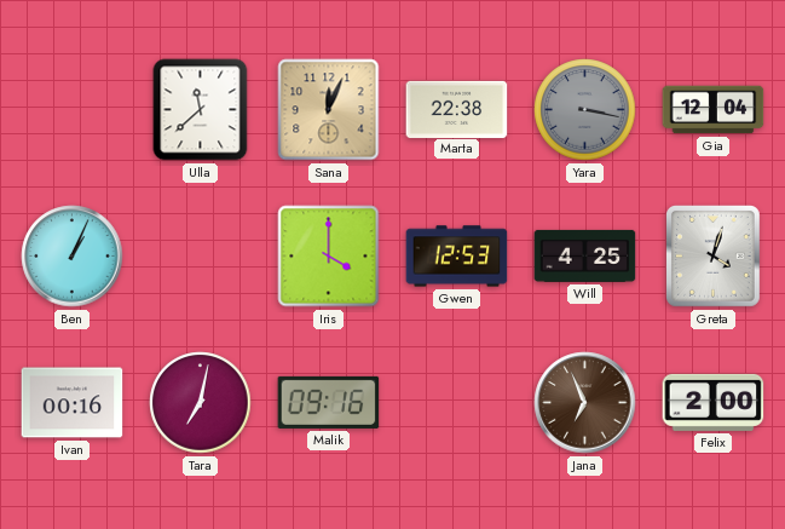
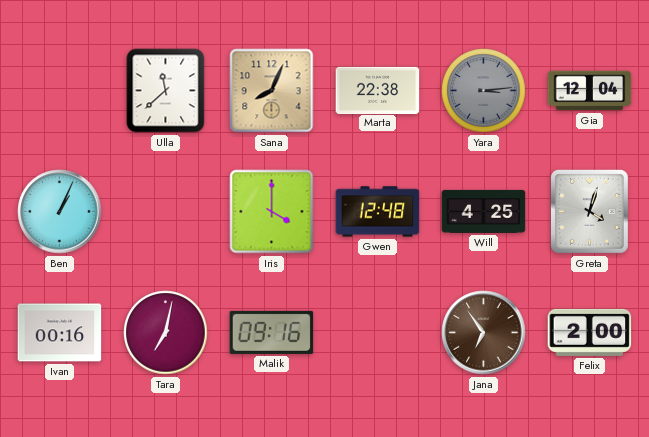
Sana: 12:04 -> 8:04 (272, 91)
Yara: 3:17 -> 3:14 (484, 91)
Gwen: 12:53 -> 12:48 (378, 212)
Jana: 6:56 -> 6:54 (484, 333)
